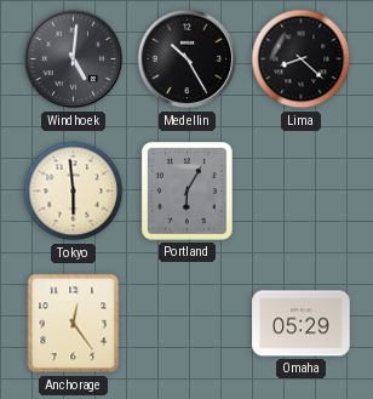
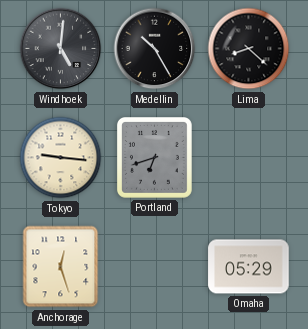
Tokyo: 5:59 -> 9:16 (61, 158)
Portland: 6:05 -> 6:42 (154, 158)
Anchorage: 12:24 -> 12:27 (61, 267)
